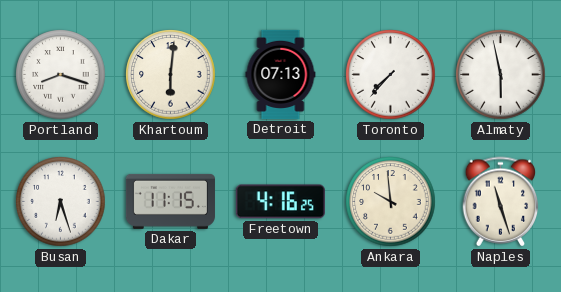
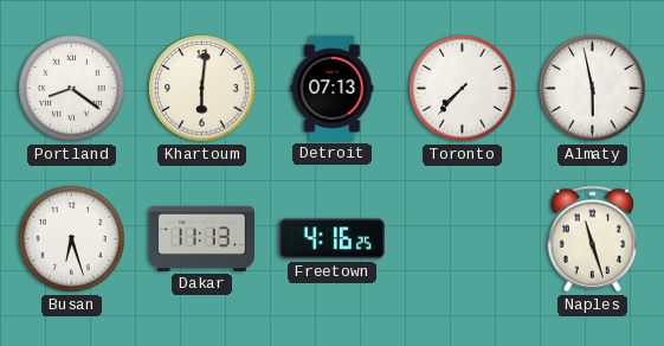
Portland: 8:18 -> 8:21 (72, 89)
Dakar: 11:15 -> 11:13 (201, 238)
Ankara: 9:59 -> none (391, 202)
